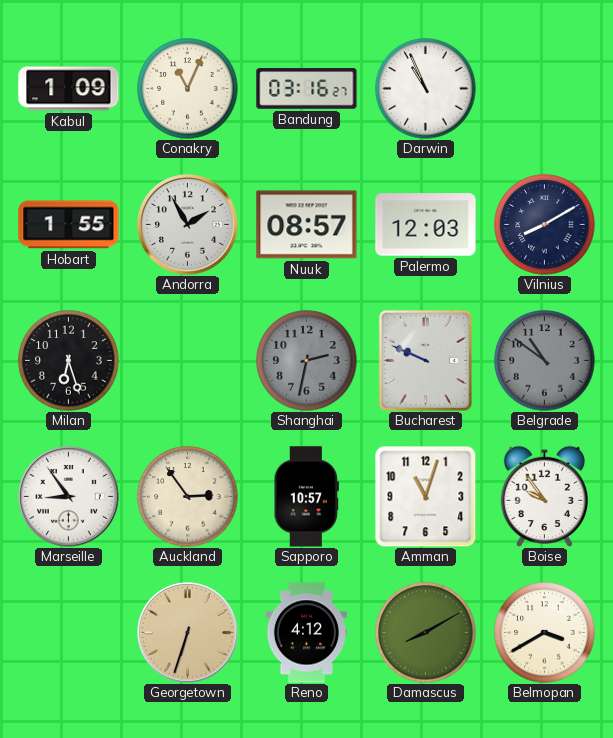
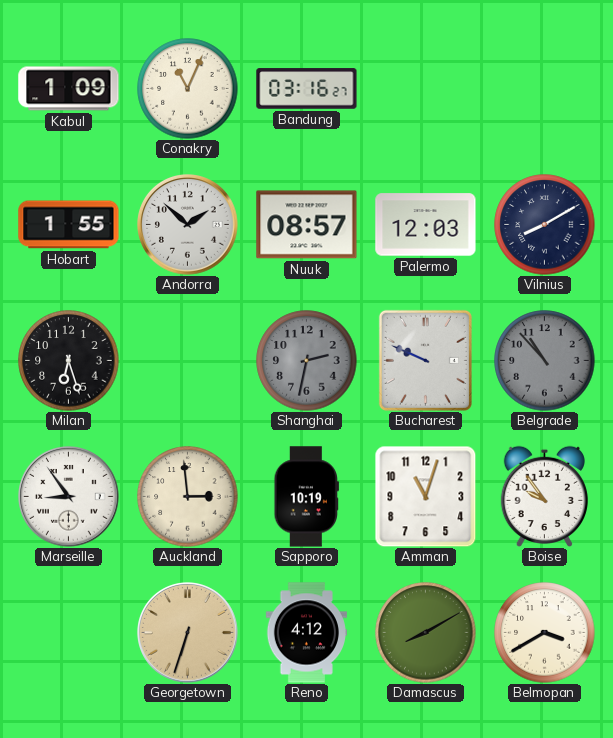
Darwin: 10:56 -> none (426, 89)
Andorra: 1:55 -> 1:52 (188, 225)
Belgrade: 10:51 -> 10:53 (545, 361)
Auckland: 2:54 -> 2:59 (188, 497)
Sapporo: 10:57 -> 10:19 (306, 497)
